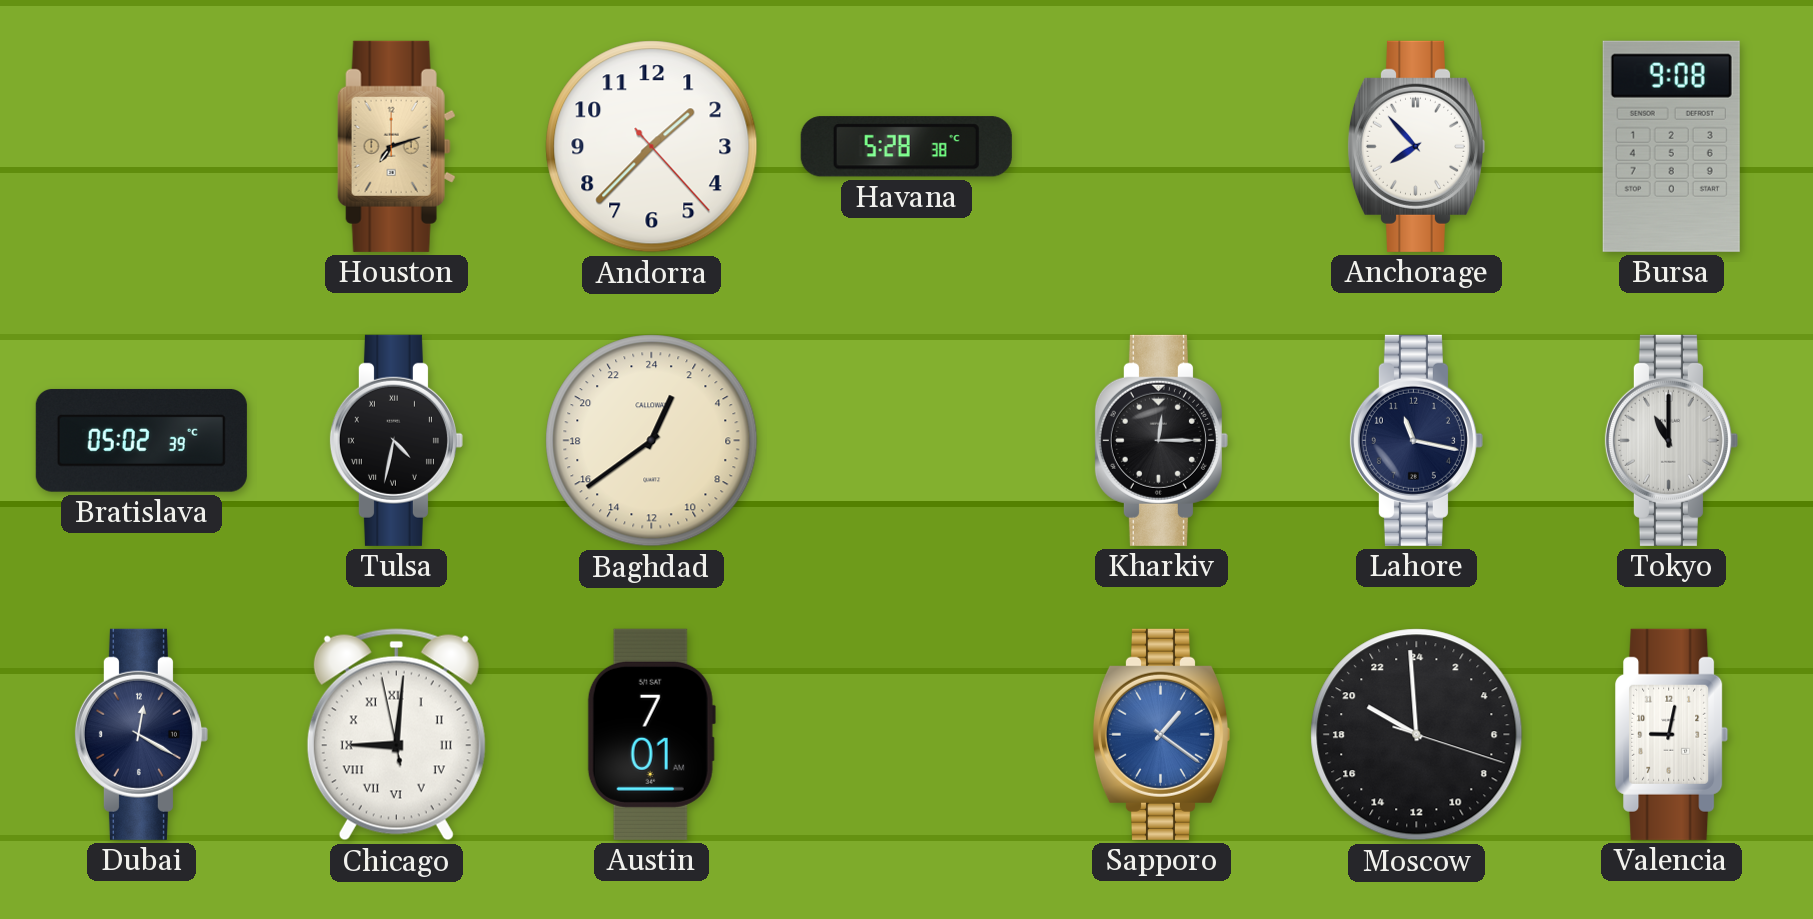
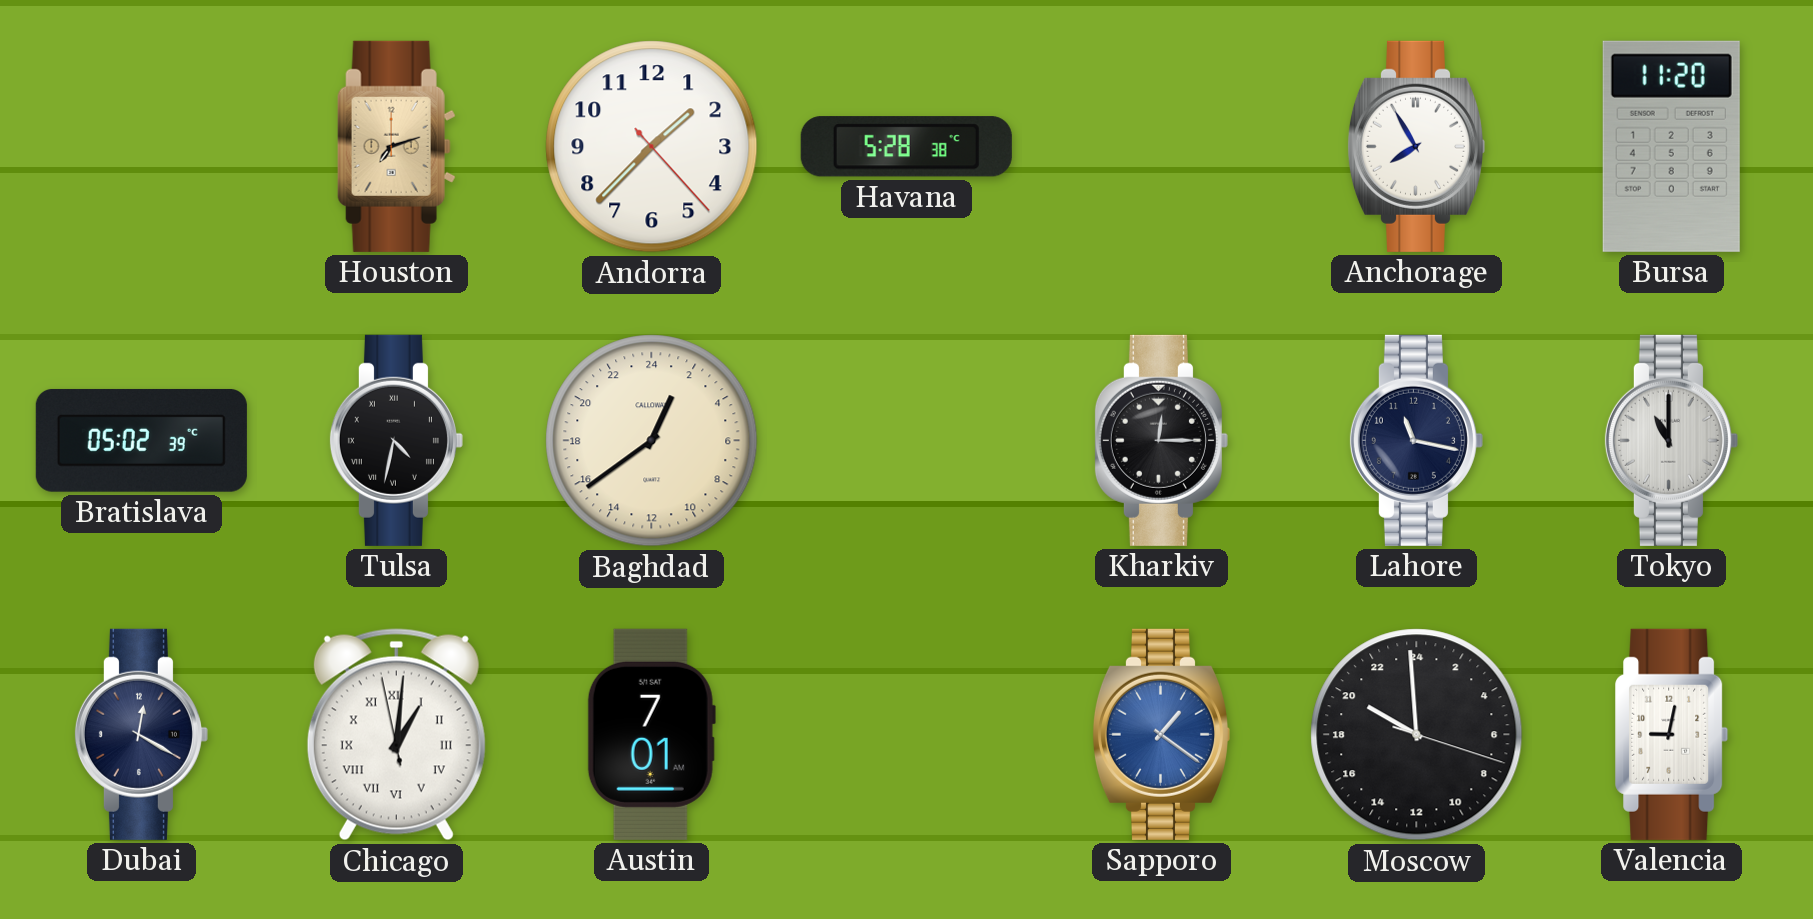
Anchorage: 7:53 -> 7:55 (1415, 146)
Bursa: 9:08 -> 11:20 (1671, 146)
Chicago: 9:00 -> 1:00 (396, 735)
